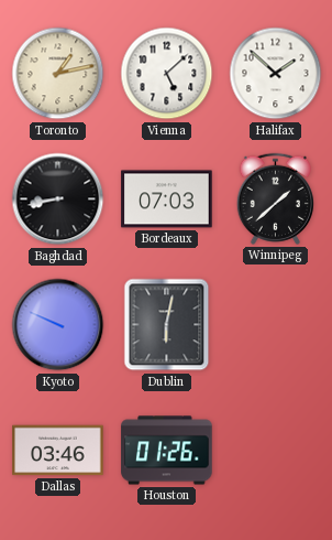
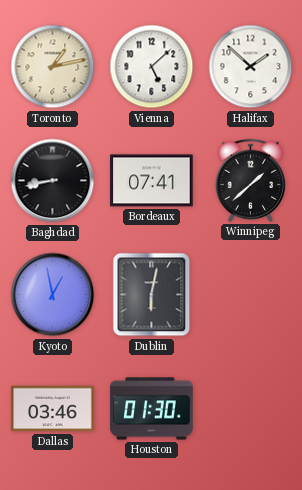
Bordeaux: 07:03 -> 07:41 (152, 181)
Kyoto: 9:49 -> 12:58 (53, 295)
Houston: 01:26 -> 01:30 (152, 409)
